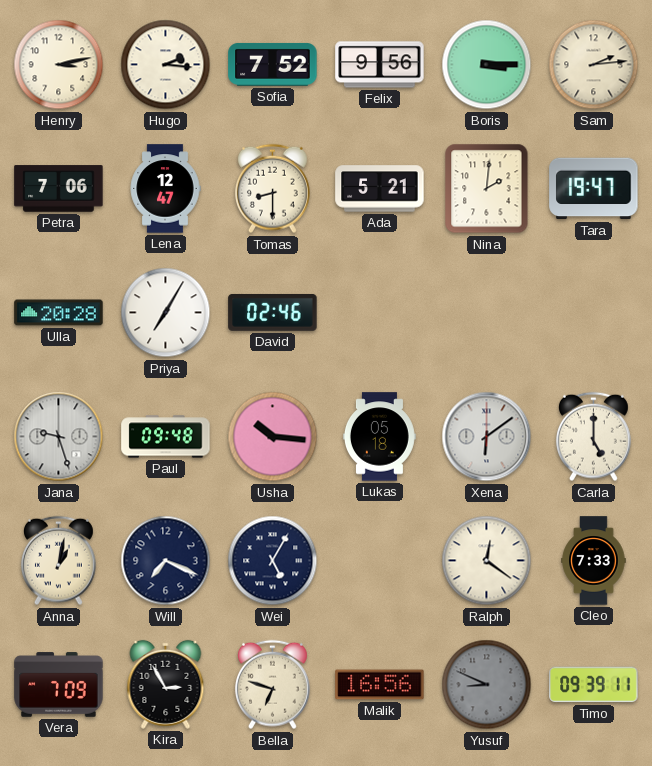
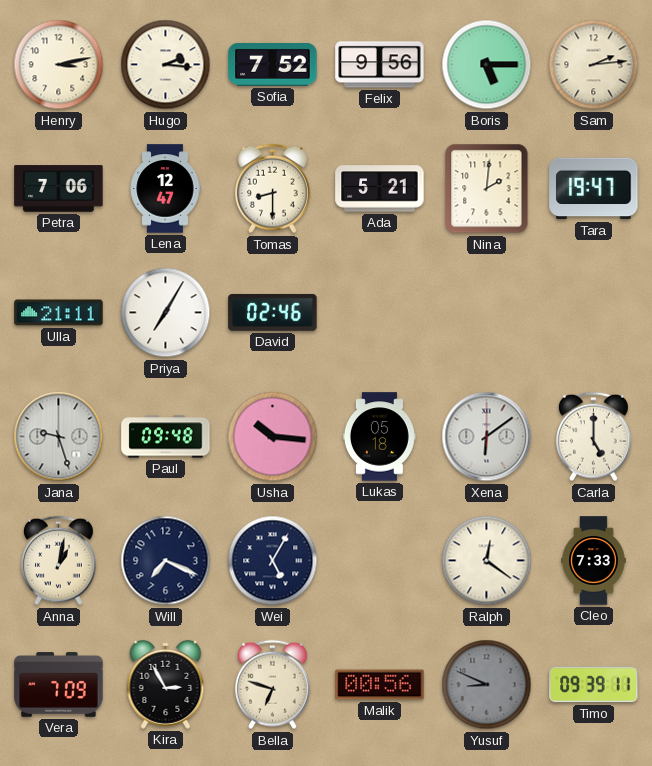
Boris: 3:15 -> 5:15 (487, 65)
Ulla: 20:28 -> 21:11 (59, 313)
Malik: 16:56 -> 00:56 (380, 685)
